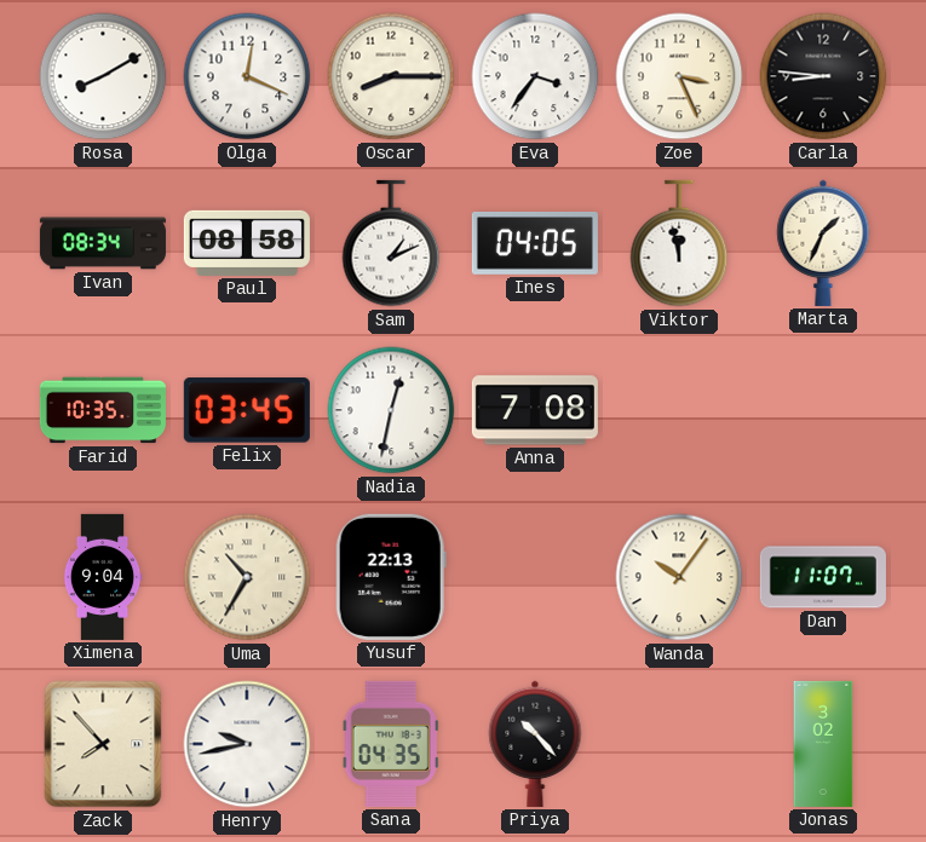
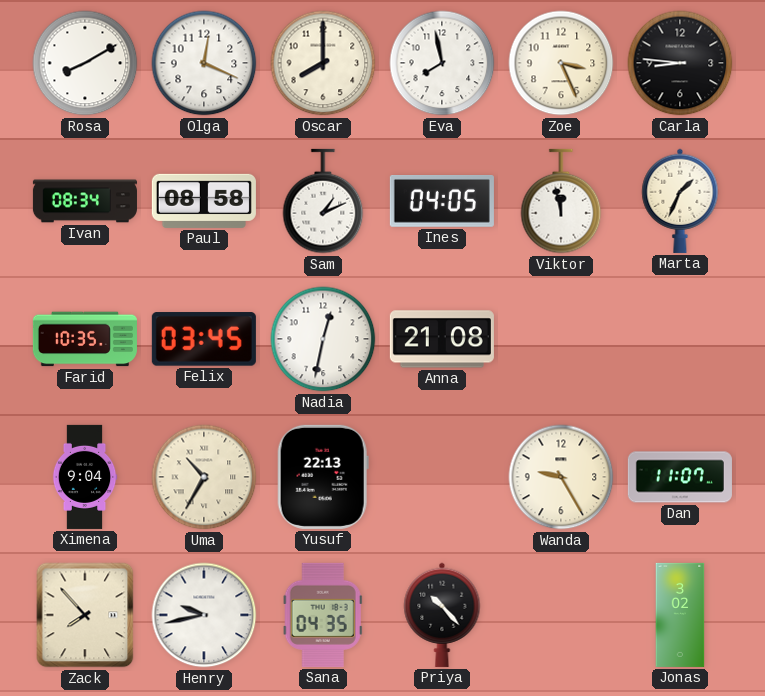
Oscar: 8:15 -> 8:00 (323, 63)
Eva: 3:36 -> 7:58 (442, 63)
Anna: 7:08 -> 21:08 (442, 339)
Wanda: 10:06 -> 9:25 (561, 477)
